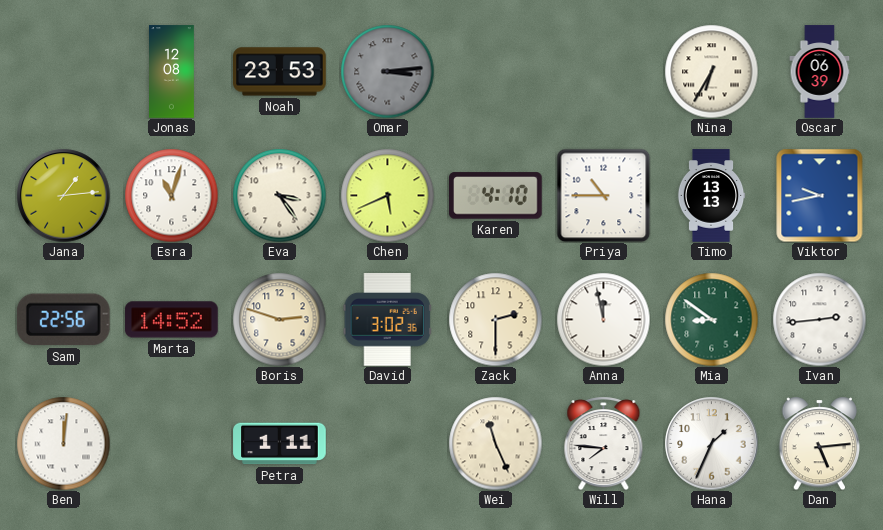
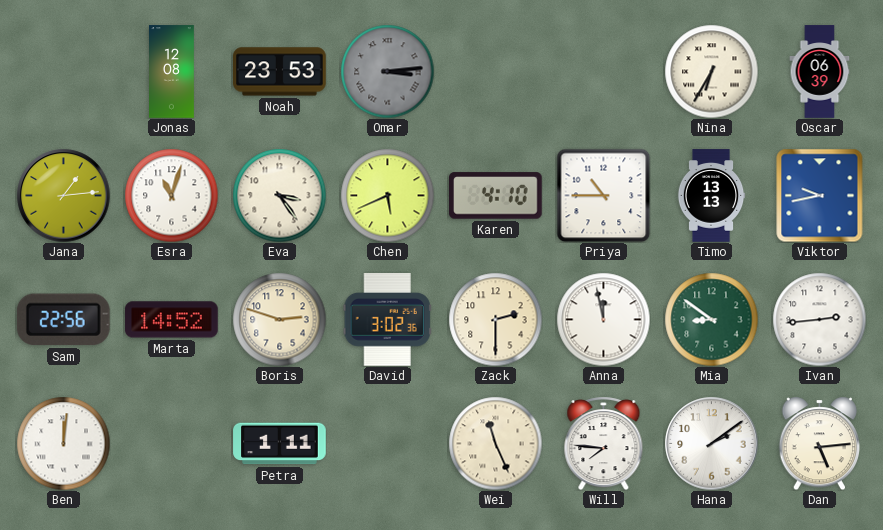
Hana: 1:34 -> 2:09 (711, 443)
